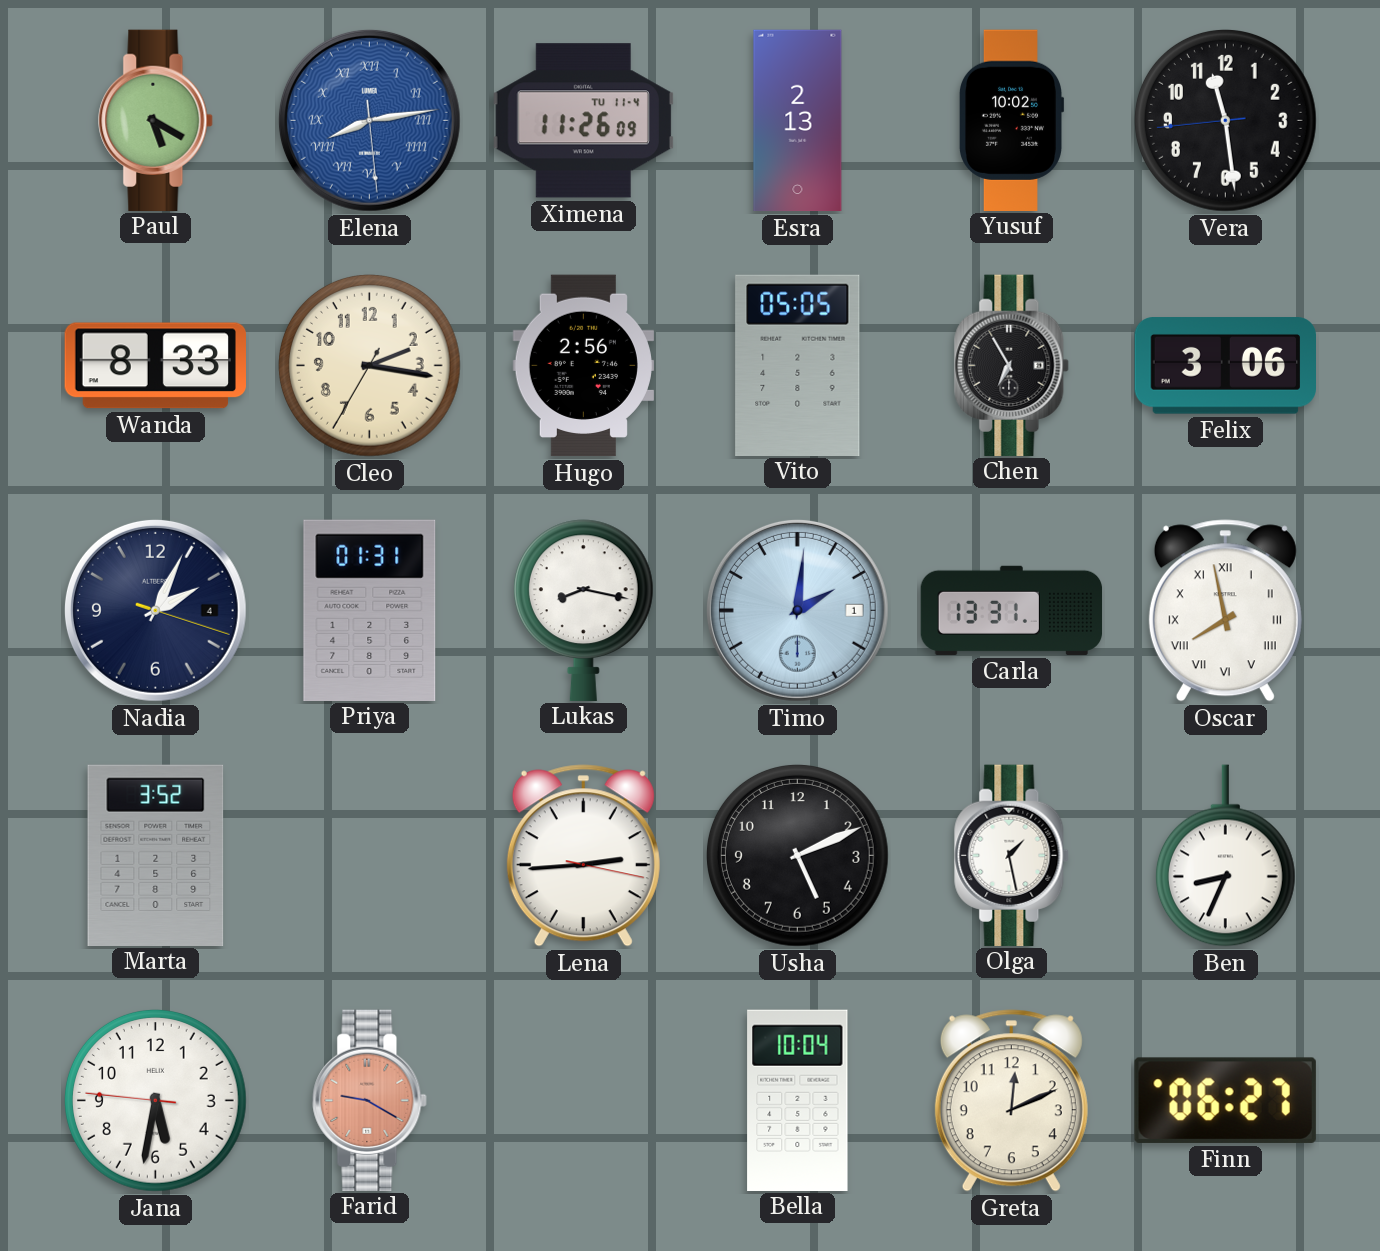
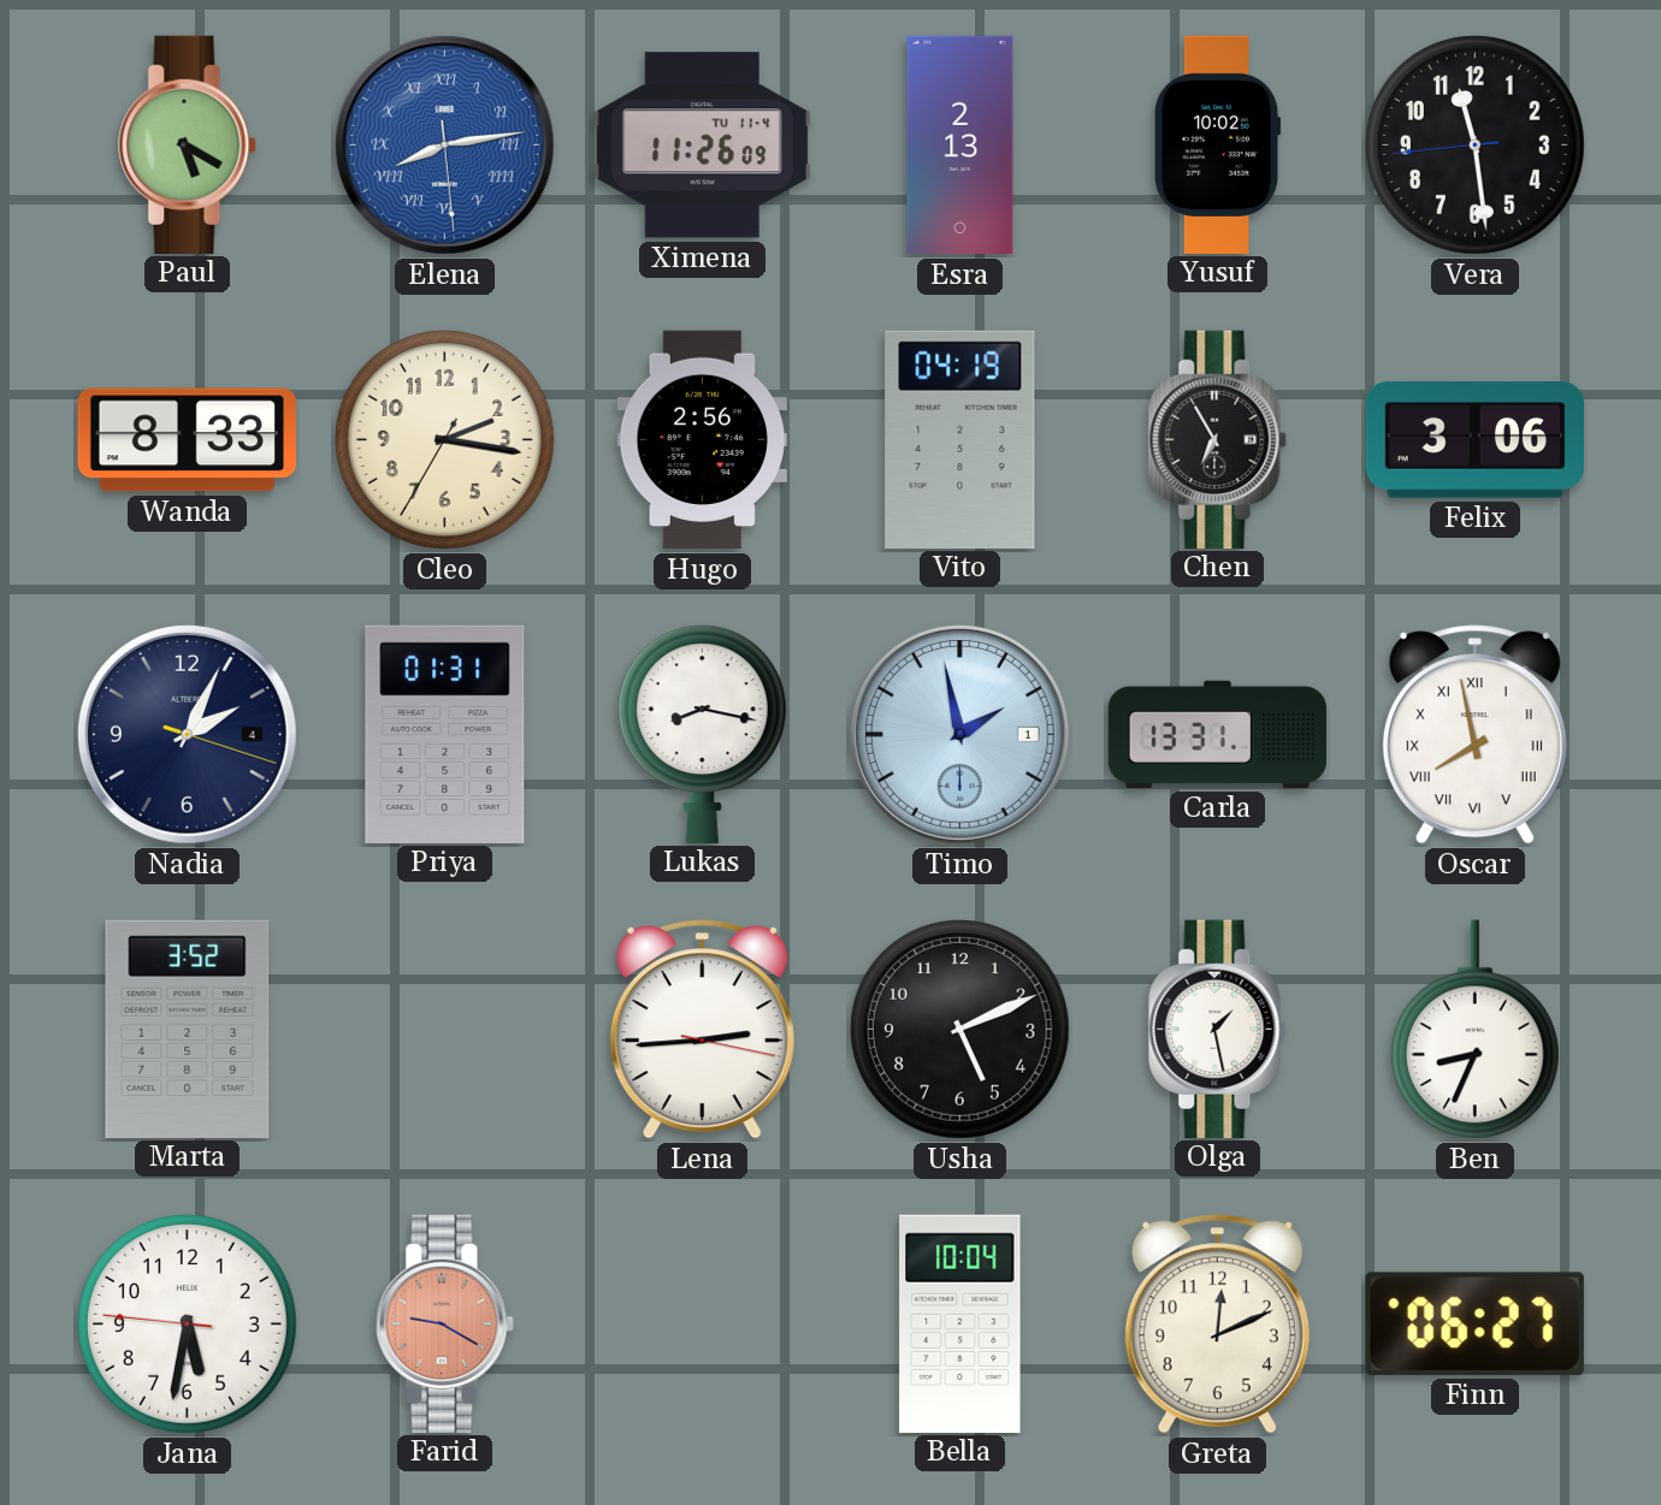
Vito: 05:05 -> 04:19 (960, 439)
Timo: 2:01 -> 1:58 (959, 734)
